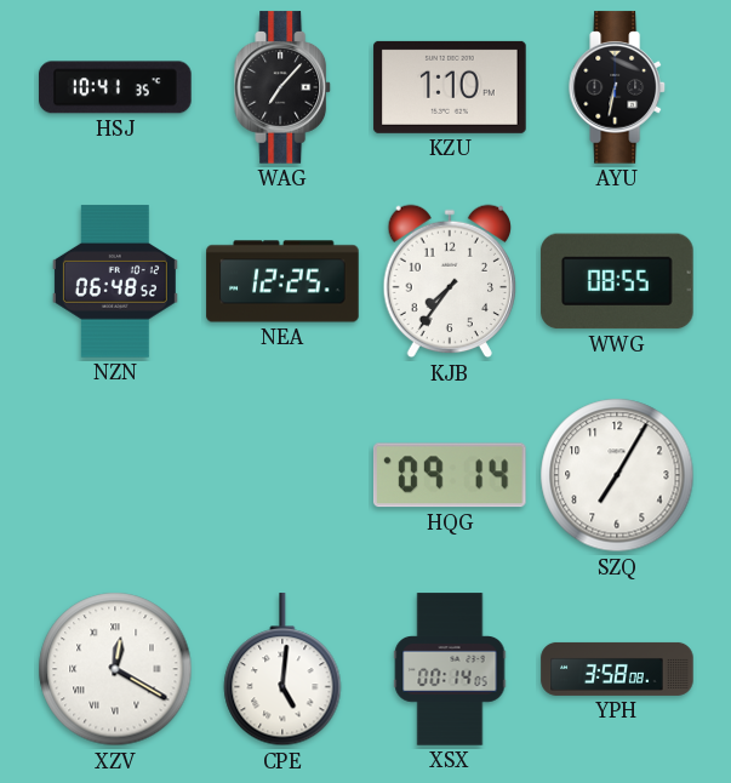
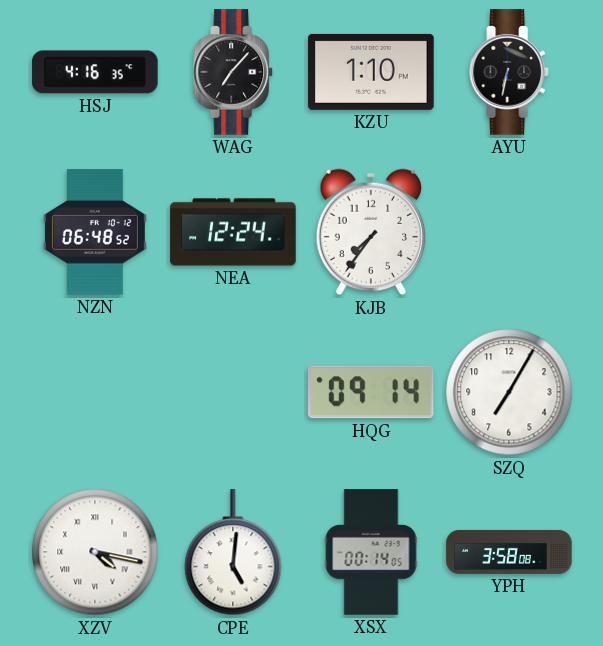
HSJ: 10:41 -> 4:16 (95, 72)
NEA: 12:25 -> 12:24 (233, 232)
WWG: 08:55 -> none (617, 281)
XZV: 12:20 -> 4:17 (95, 552)
